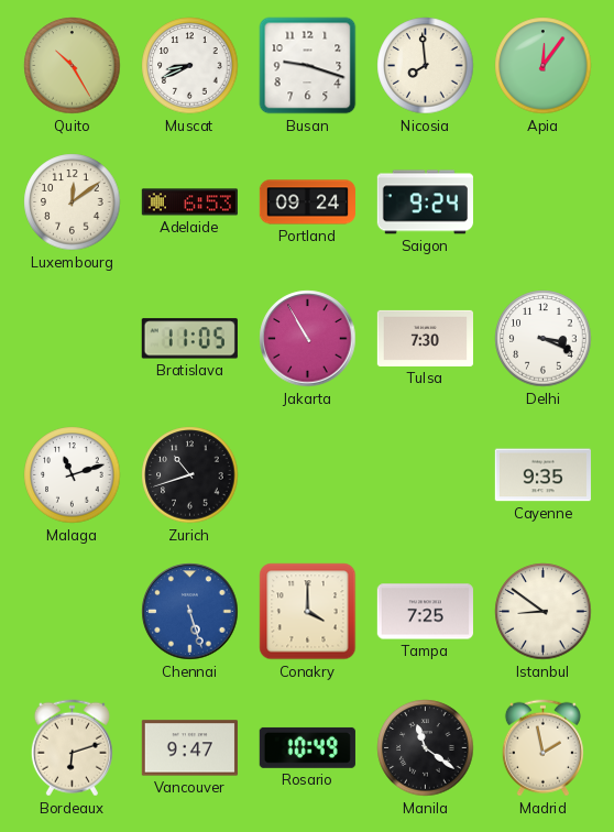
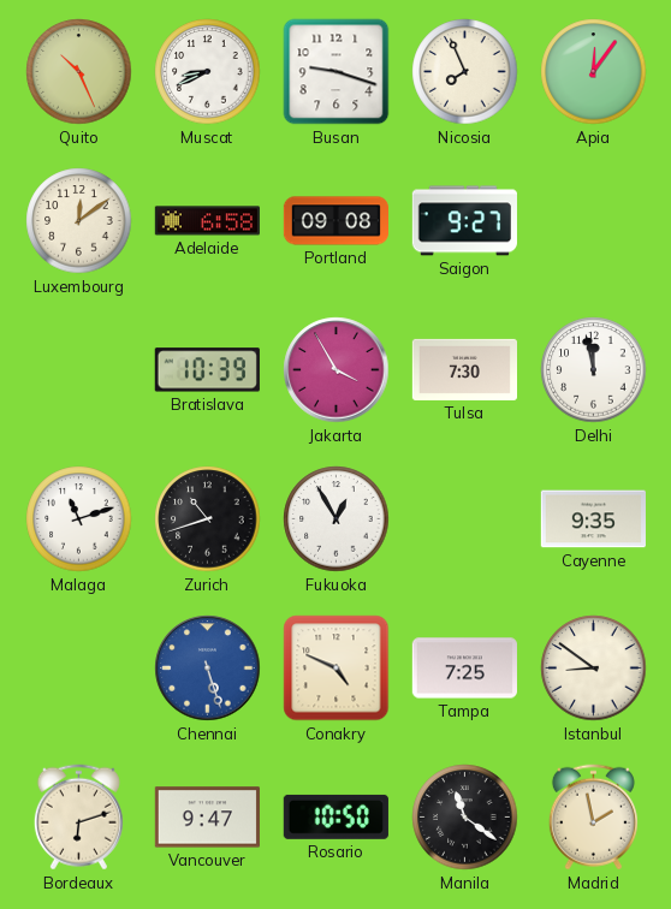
Quito: 10:25 -> 10:26 (79, 72)
Nicosia: 7:59 -> 7:56 (465, 72)
Adelaide: 6:53 -> 6:58 (207, 221)
Portland: 09:24 -> 09:08 (335, 221)
Saigon: 9:24 -> 9:27 (464, 221)
Bratislava: 11:05 -> 10:39 (207, 370)
Jakarta: 10:55 -> 3:55 (337, 370)
Delhi: 3:19 -> 11:58 (594, 370)
Fukuoka: none -> 12:55 (337, 519)
Conakry: 4:00 -> 4:49 (337, 669)
Rosario: 10:49 -> 10:50 (335, 816)
